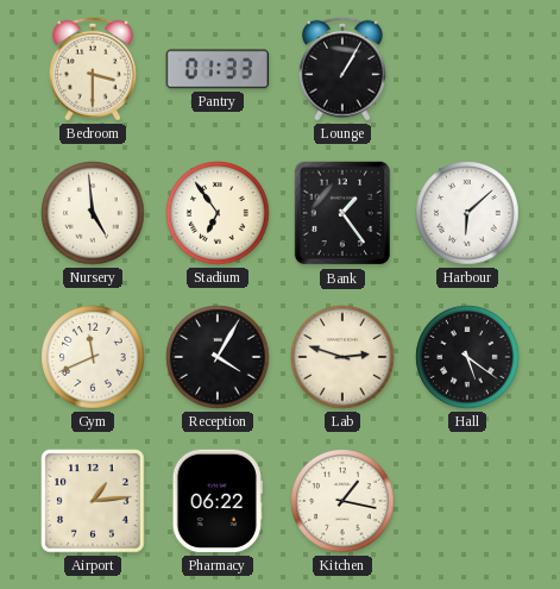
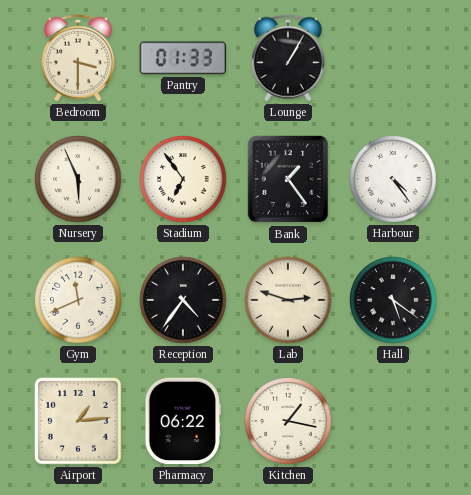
Nursery: 4:59 -> 5:56 (78, 179)
Harbour: 6:08 -> 4:24 (393, 179)
Reception: 4:05 -> 4:36 (183, 300)
